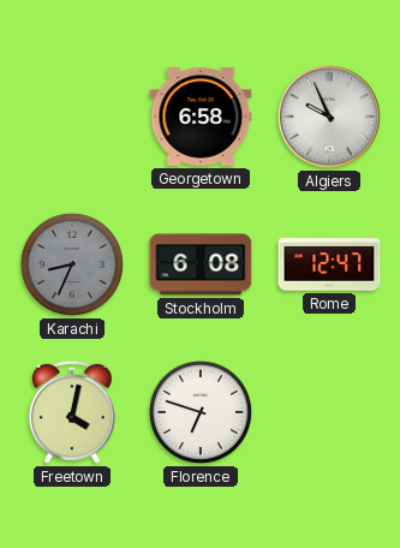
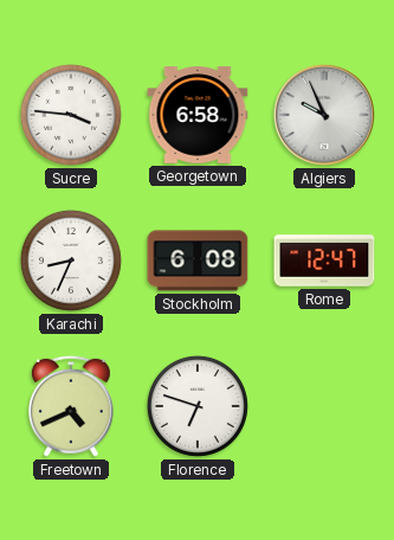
Sucre: none -> 3:46 (71, 115)
Karachi dial: grey -> white (71, 261)
Freetown: 4:02 -> 4:41 (71, 406)
